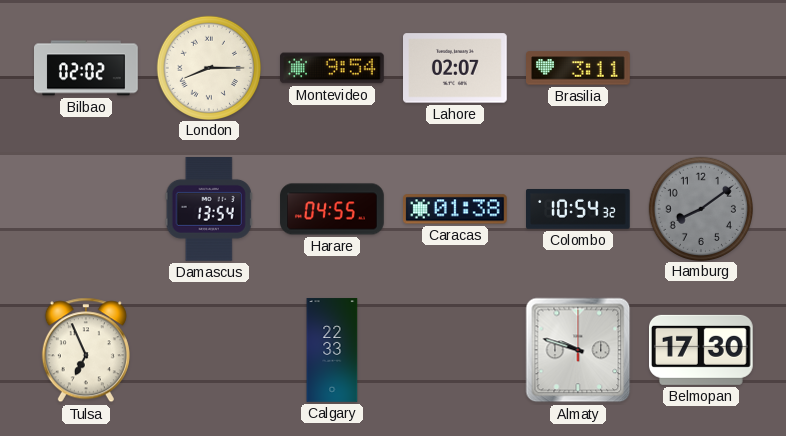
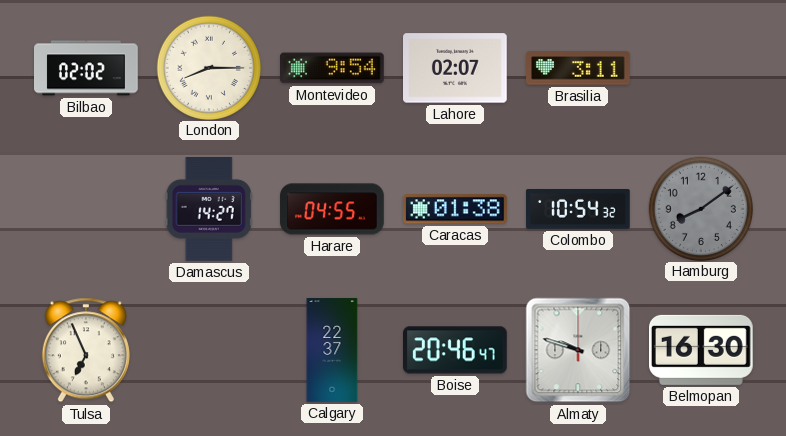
Damascus: 13:54 -> 14:27 (209, 210)
Calgary: 22:33 -> 22:37 (332, 350)
Boise: none -> 20:46 (456, 350)
Belmopan: 17:30 -> 16:30 (702, 350)
